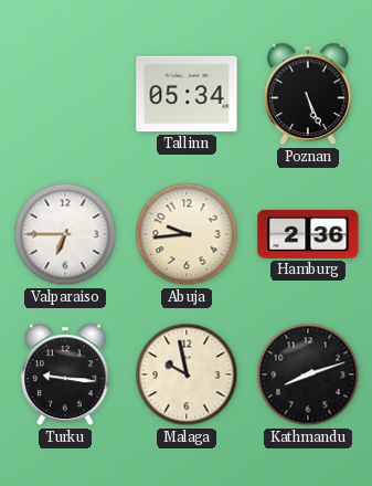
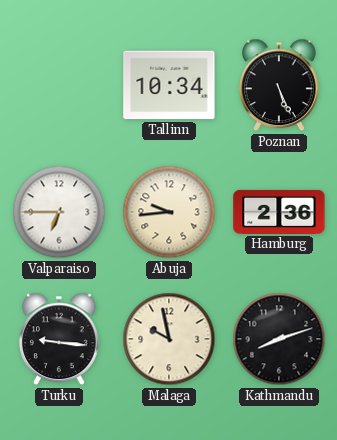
Tallinn: 05:34 -> 10:34 (169, 85)
